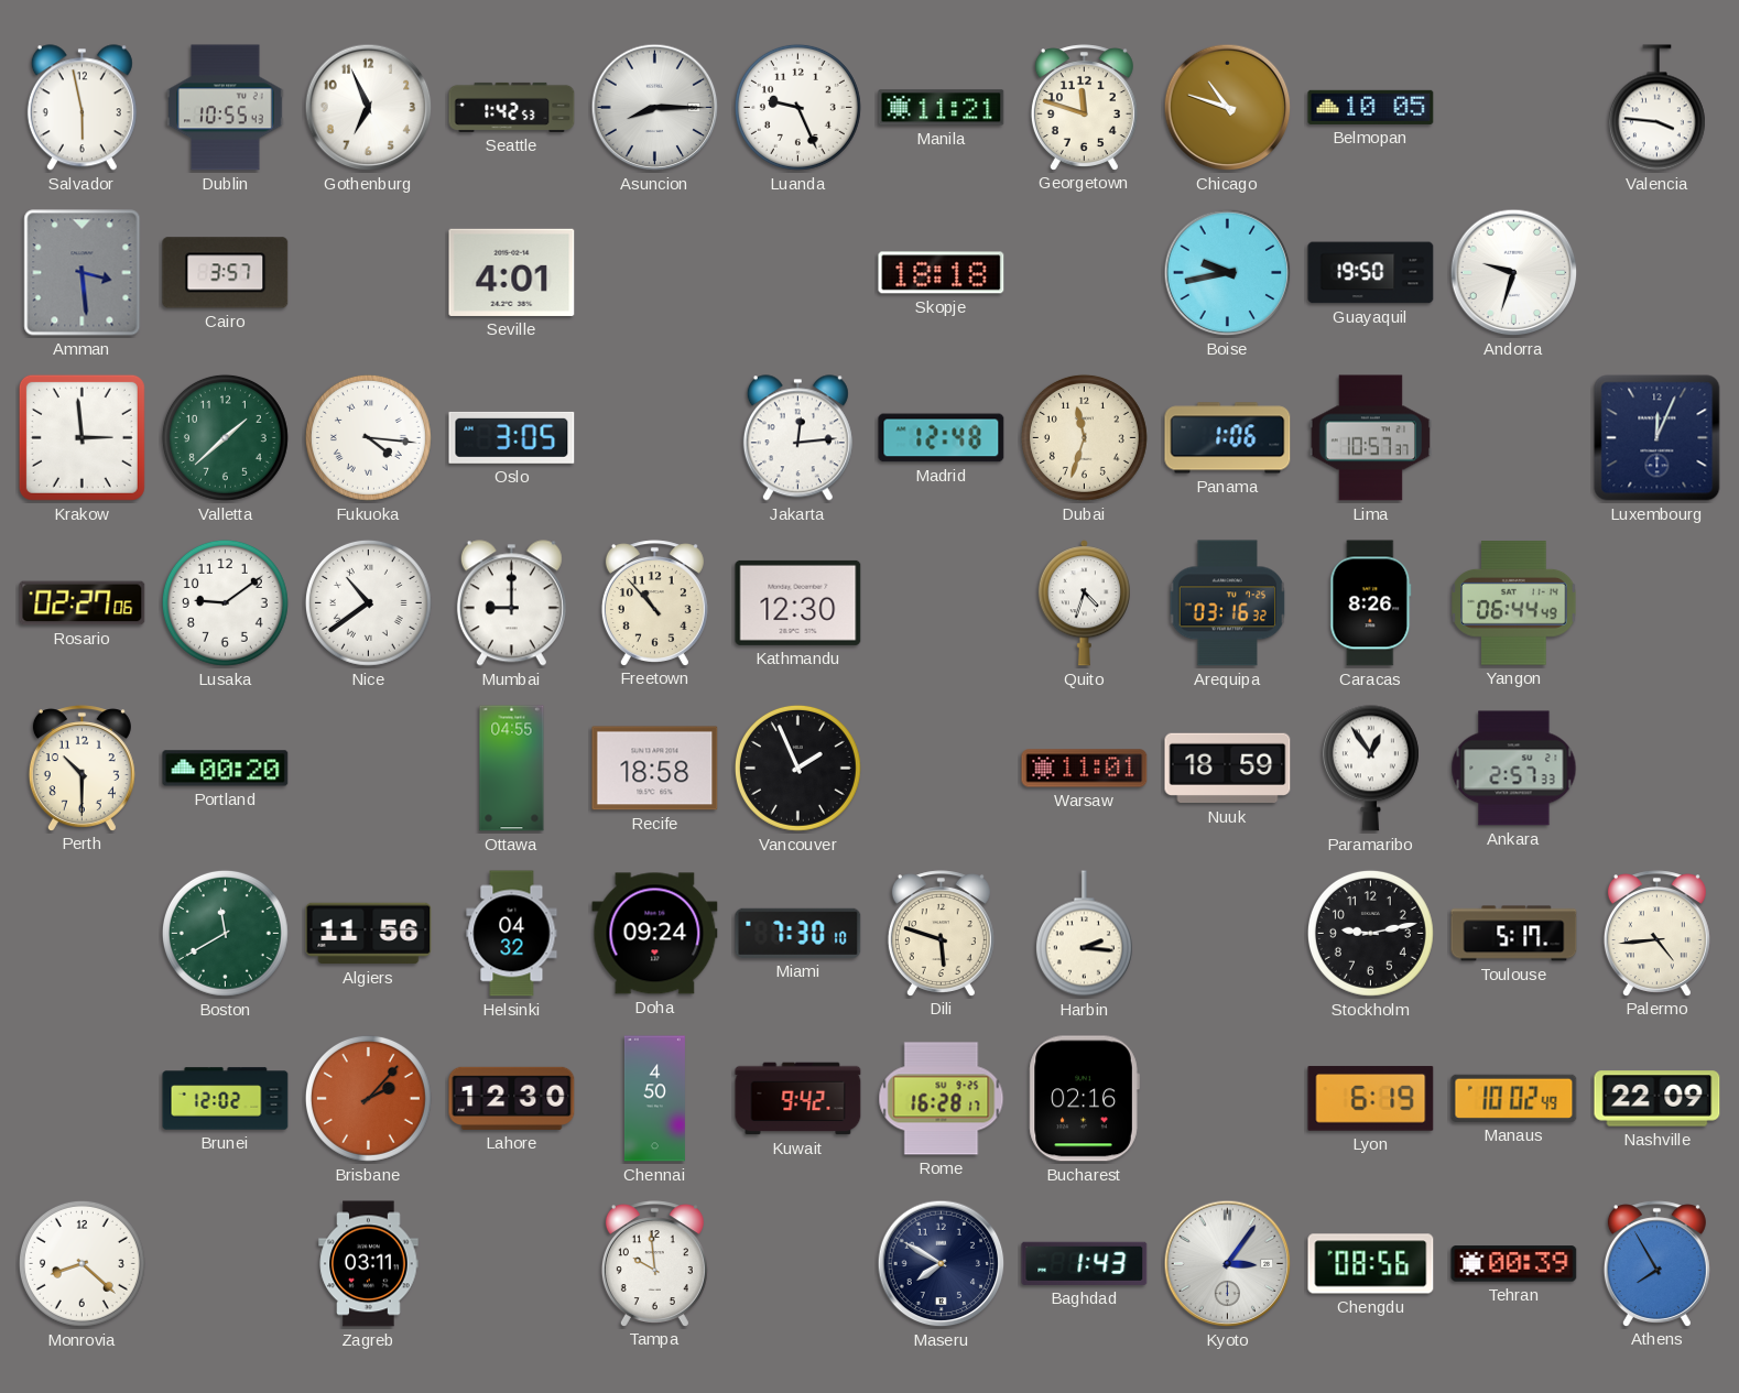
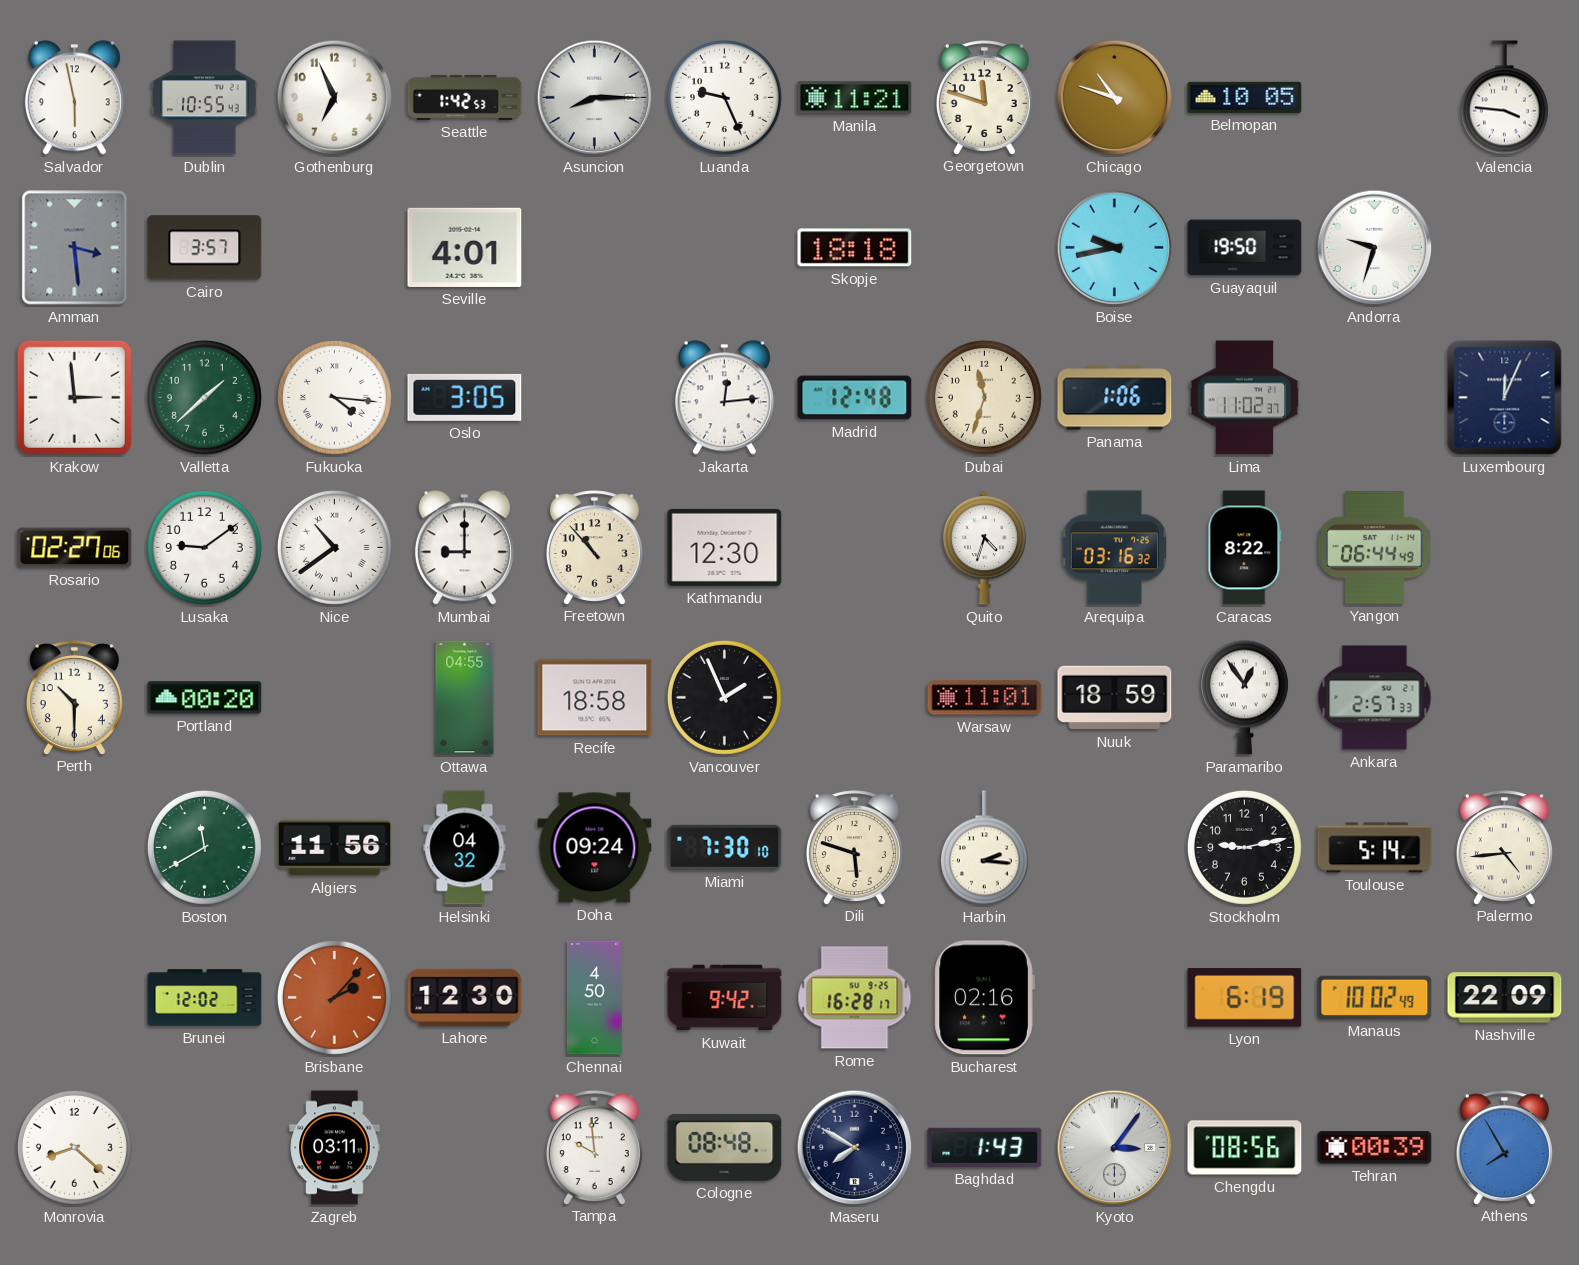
Lima: 10:57 -> 11:02 (1244, 398)
Caracas: 8:26 -> 8:22 (1245, 548)
Toulouse: 5:17 -> 5:14 (1375, 848)
Cologne: none -> 08:48 (725, 1148)
